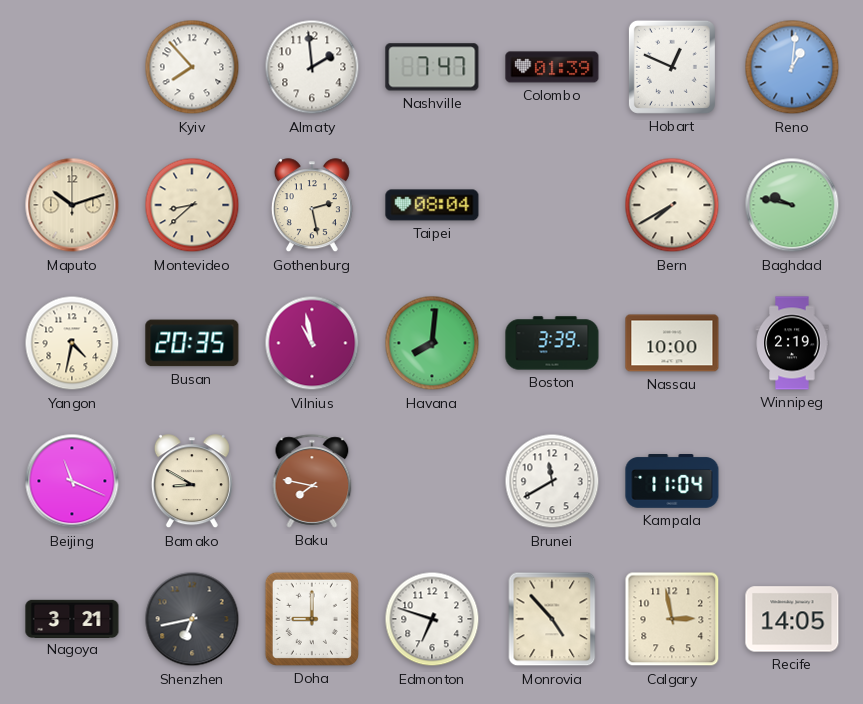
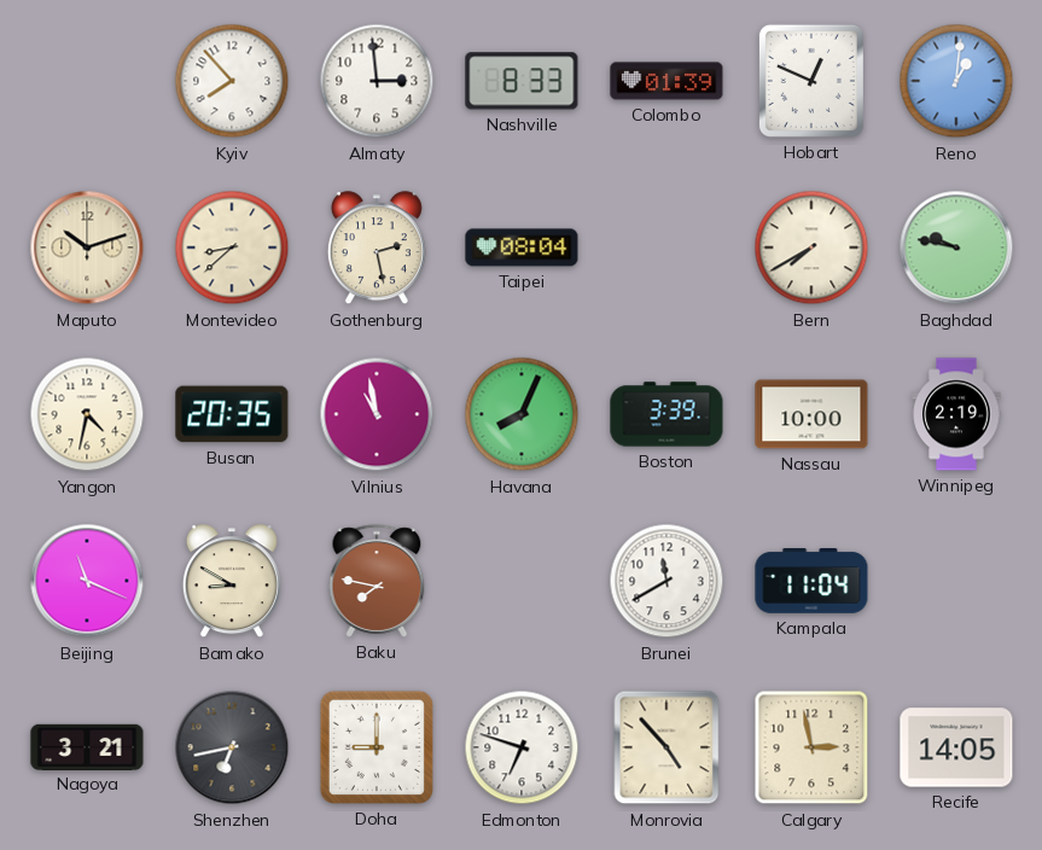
Almaty: 1:59 -> 2:59 (377, 81)
Nashville: 7:47 -> 8:33 (522, 81)
Havana: 8:01 -> 8:04 (522, 414)
